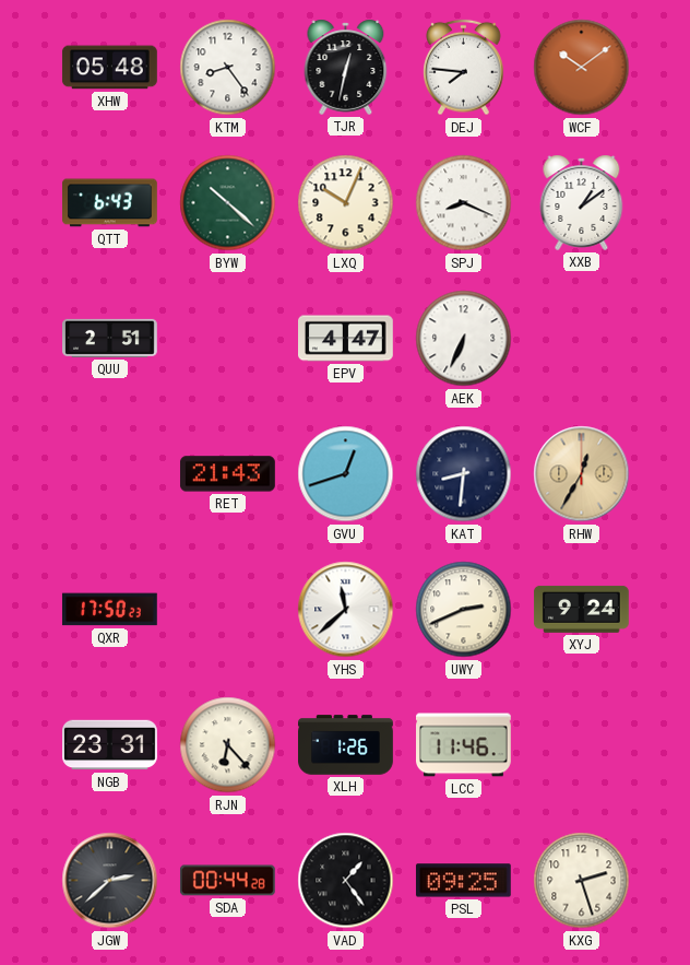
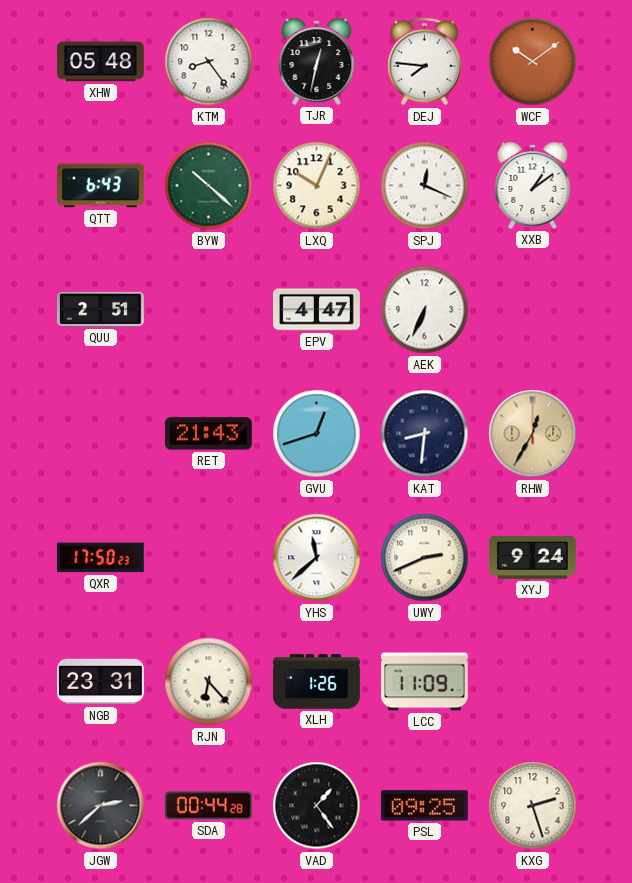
SPJ: 8:19 -> 12:19 (425, 186)
LCC: 11:46 -> 11:09 (425, 682)
